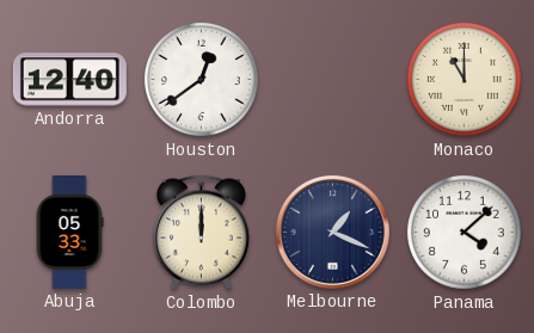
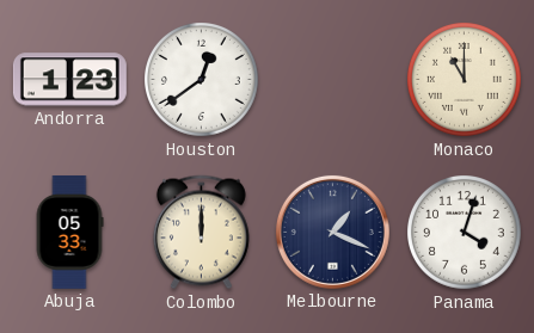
Andorra: 12:40 -> 1:23 (69, 80)
Panama: 4:08 -> 4:03 (465, 233)
